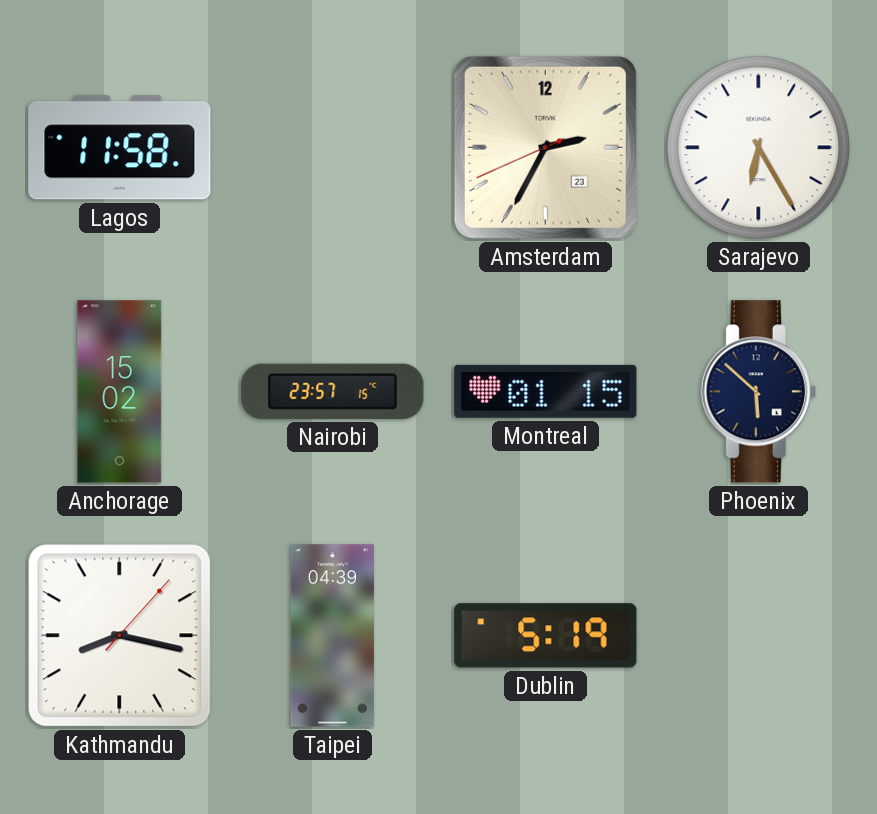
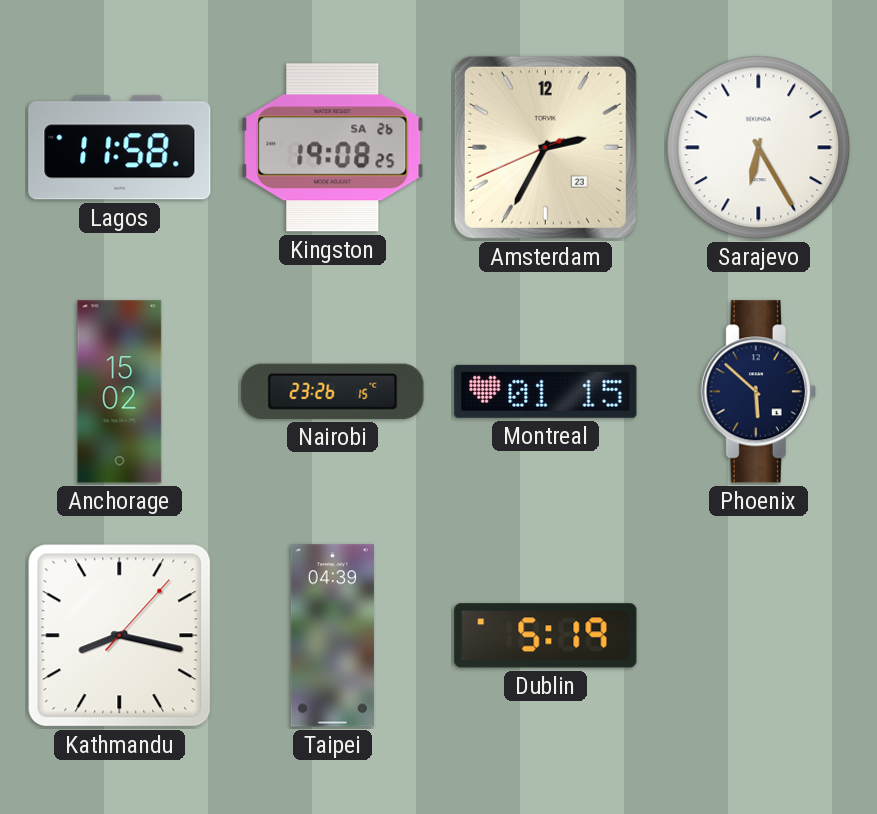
Kingston: none -> 19:08 (333, 148)
Nairobi: 23:57 -> 23:26 (333, 391)
